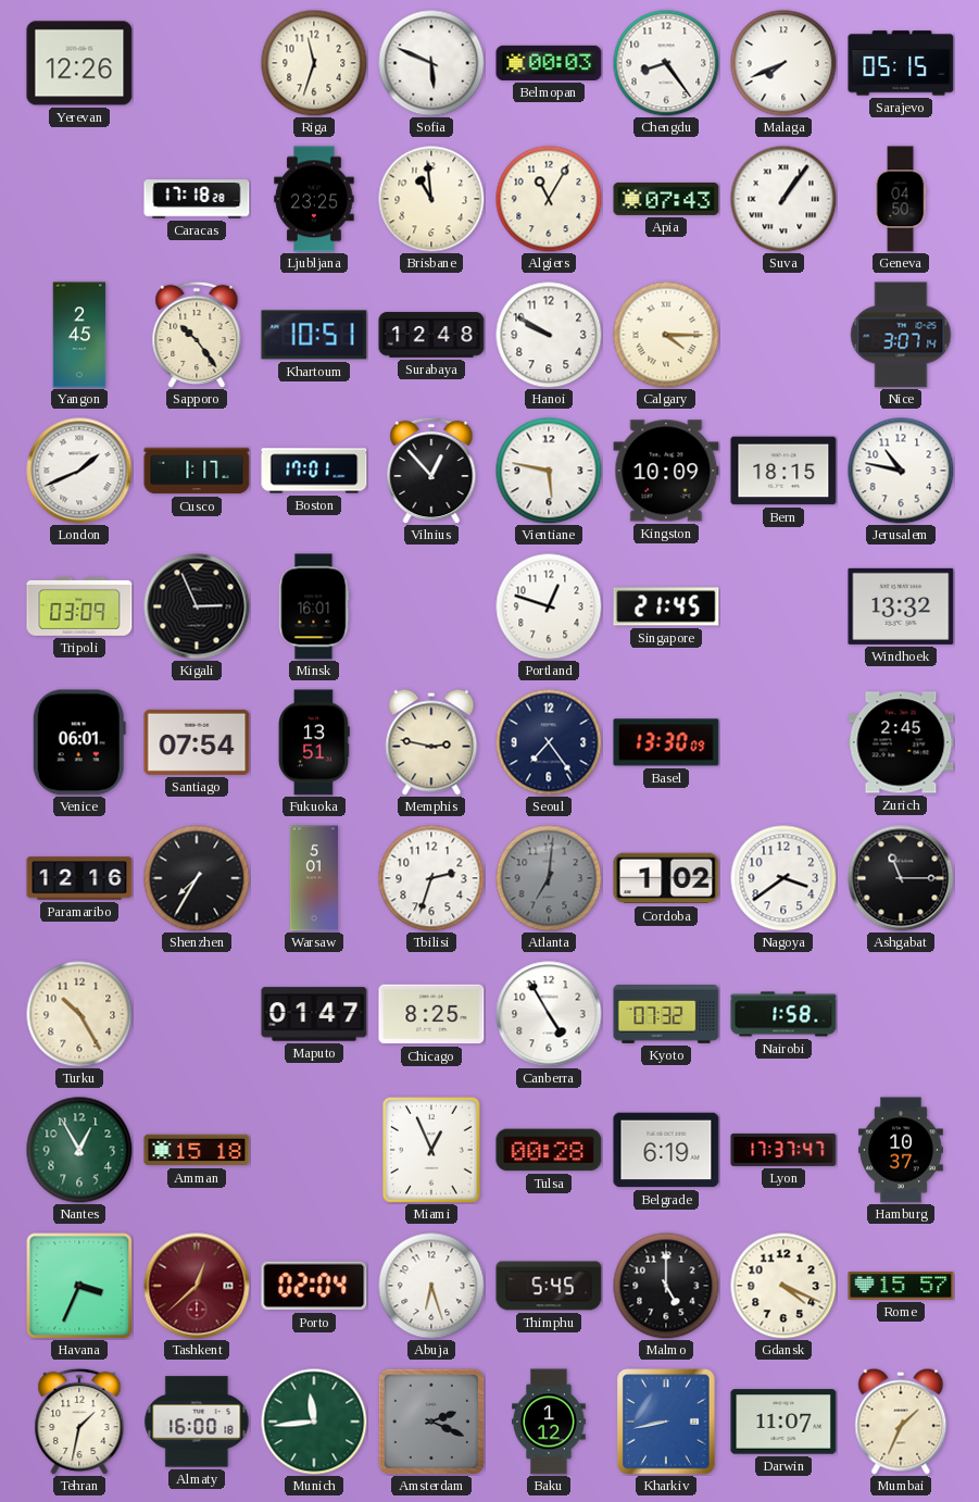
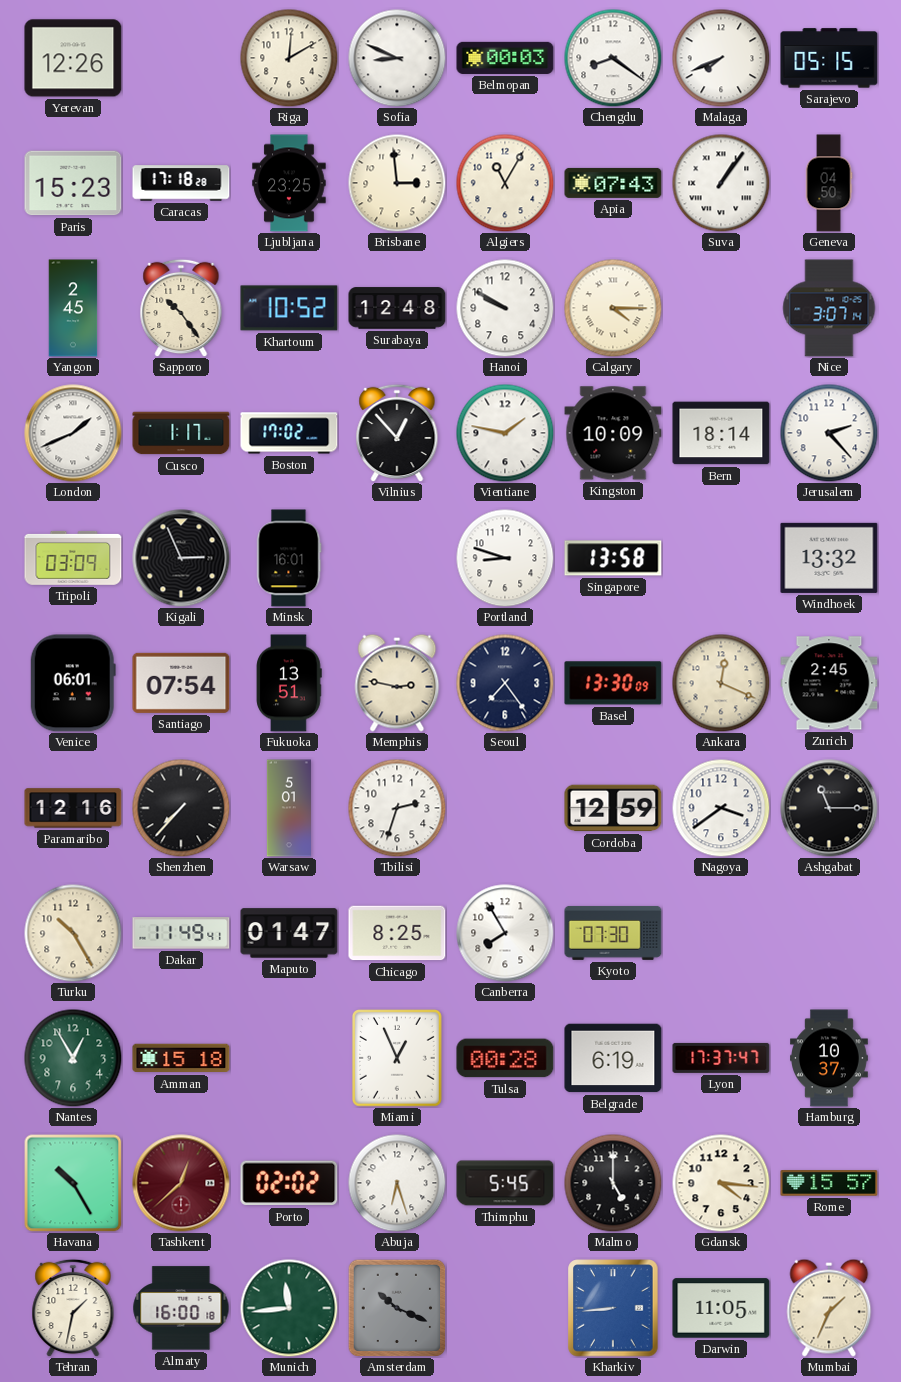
Riga: 11:33 -> 12:10 (289, 58)
Sofia: 5:49 -> 8:49 (397, 58)
Chengdu: 8:24 -> 8:21 (613, 58)
Paris: none -> 15:23 (73, 183)
Brisbane: 10:59 -> 2:59 (397, 183)
Khartoum: 10:51 -> 10:52 (289, 308)
Boston: 17:01 -> 17:02 (289, 433)
Vientiane: 5:47 -> 1:47 (505, 433)
Bern: 18:15 -> 18:14 (721, 433)
Jerusalem: 10:47 -> 2:23 (829, 433)
Portland: 12:48 -> 8:48 (505, 558)
Singapore: 21:45 -> 13:58 (613, 558)
Ankara: none -> 12:19 (721, 683)
Shenzhen: 7:35 -> 7:37 (181, 808)
Atlanta: 7:01 -> none (549, 878)
Cordoba: 1:02 -> 12:59 (613, 808)
Dakar: none -> 11:49 (181, 933)
Canberra: 4:55 -> 7:55 (505, 933)
Kyoto: 07:32 -> 07:30 (613, 933)
Nairobi: 1:58 -> none (783, 1014)
Havana: 3:34 -> 10:25 (73, 1183)
Porto: 02:04 -> 02:02 (289, 1183)
Gdansk: 4:19 -> 4:16 (721, 1183)
Amsterdam: 2:19 -> 10:19 (397, 1308)
Baku: 1:12 -> none (549, 1422)
Kharkiv: 8:43 -> 8:44 (613, 1308)
Darwin: 11:07 -> 11:05 (721, 1308)
